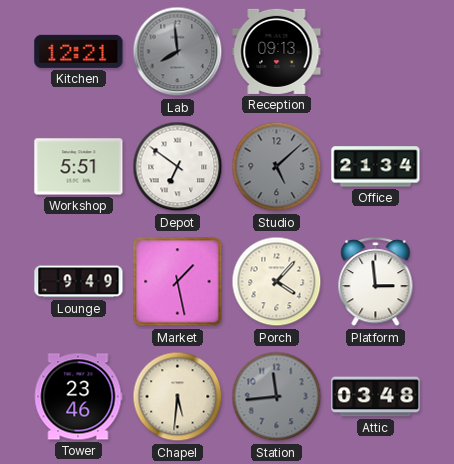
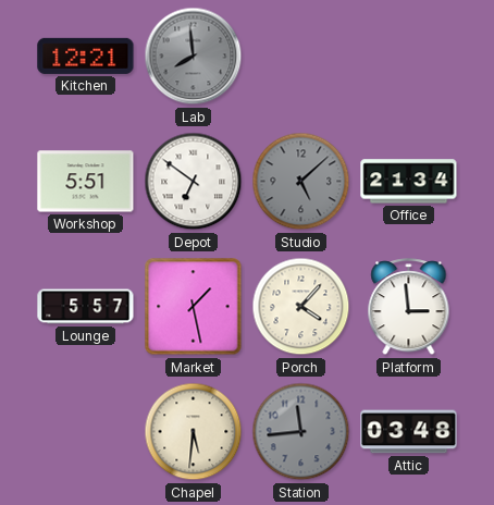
Reception: 09:13 -> none (277, 51)
Lounge: 9:49 -> 5:57 (86, 307)
Tower: 23:46 -> none (78, 397)
